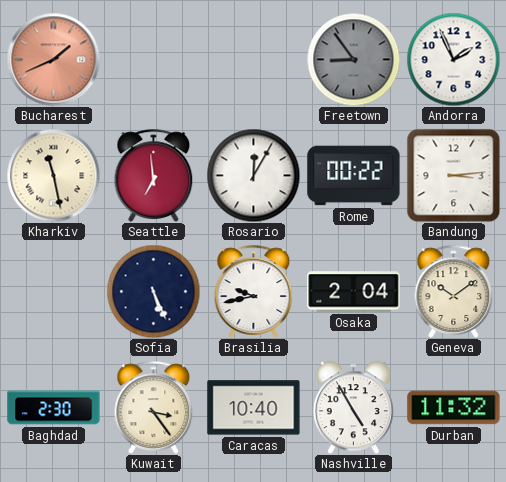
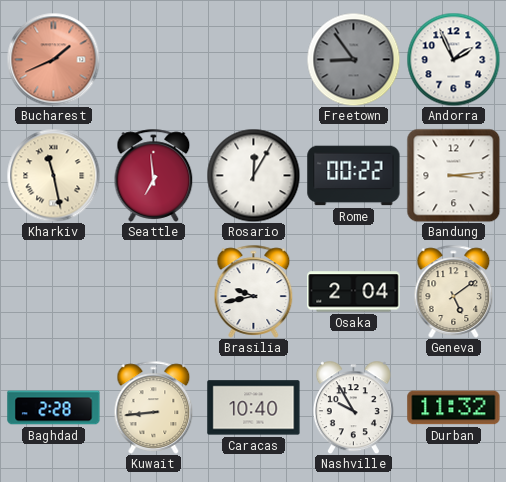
Sofia: 5:26 -> none (153, 291)
Geneva: 10:09 -> 5:09 (454, 291)
Baghdad: 2:30 -> 2:28 (54, 408)
Kuwait: 3:24 -> 8:44 (154, 407)
Nashville: 4:55 -> 9:55 (353, 407)
